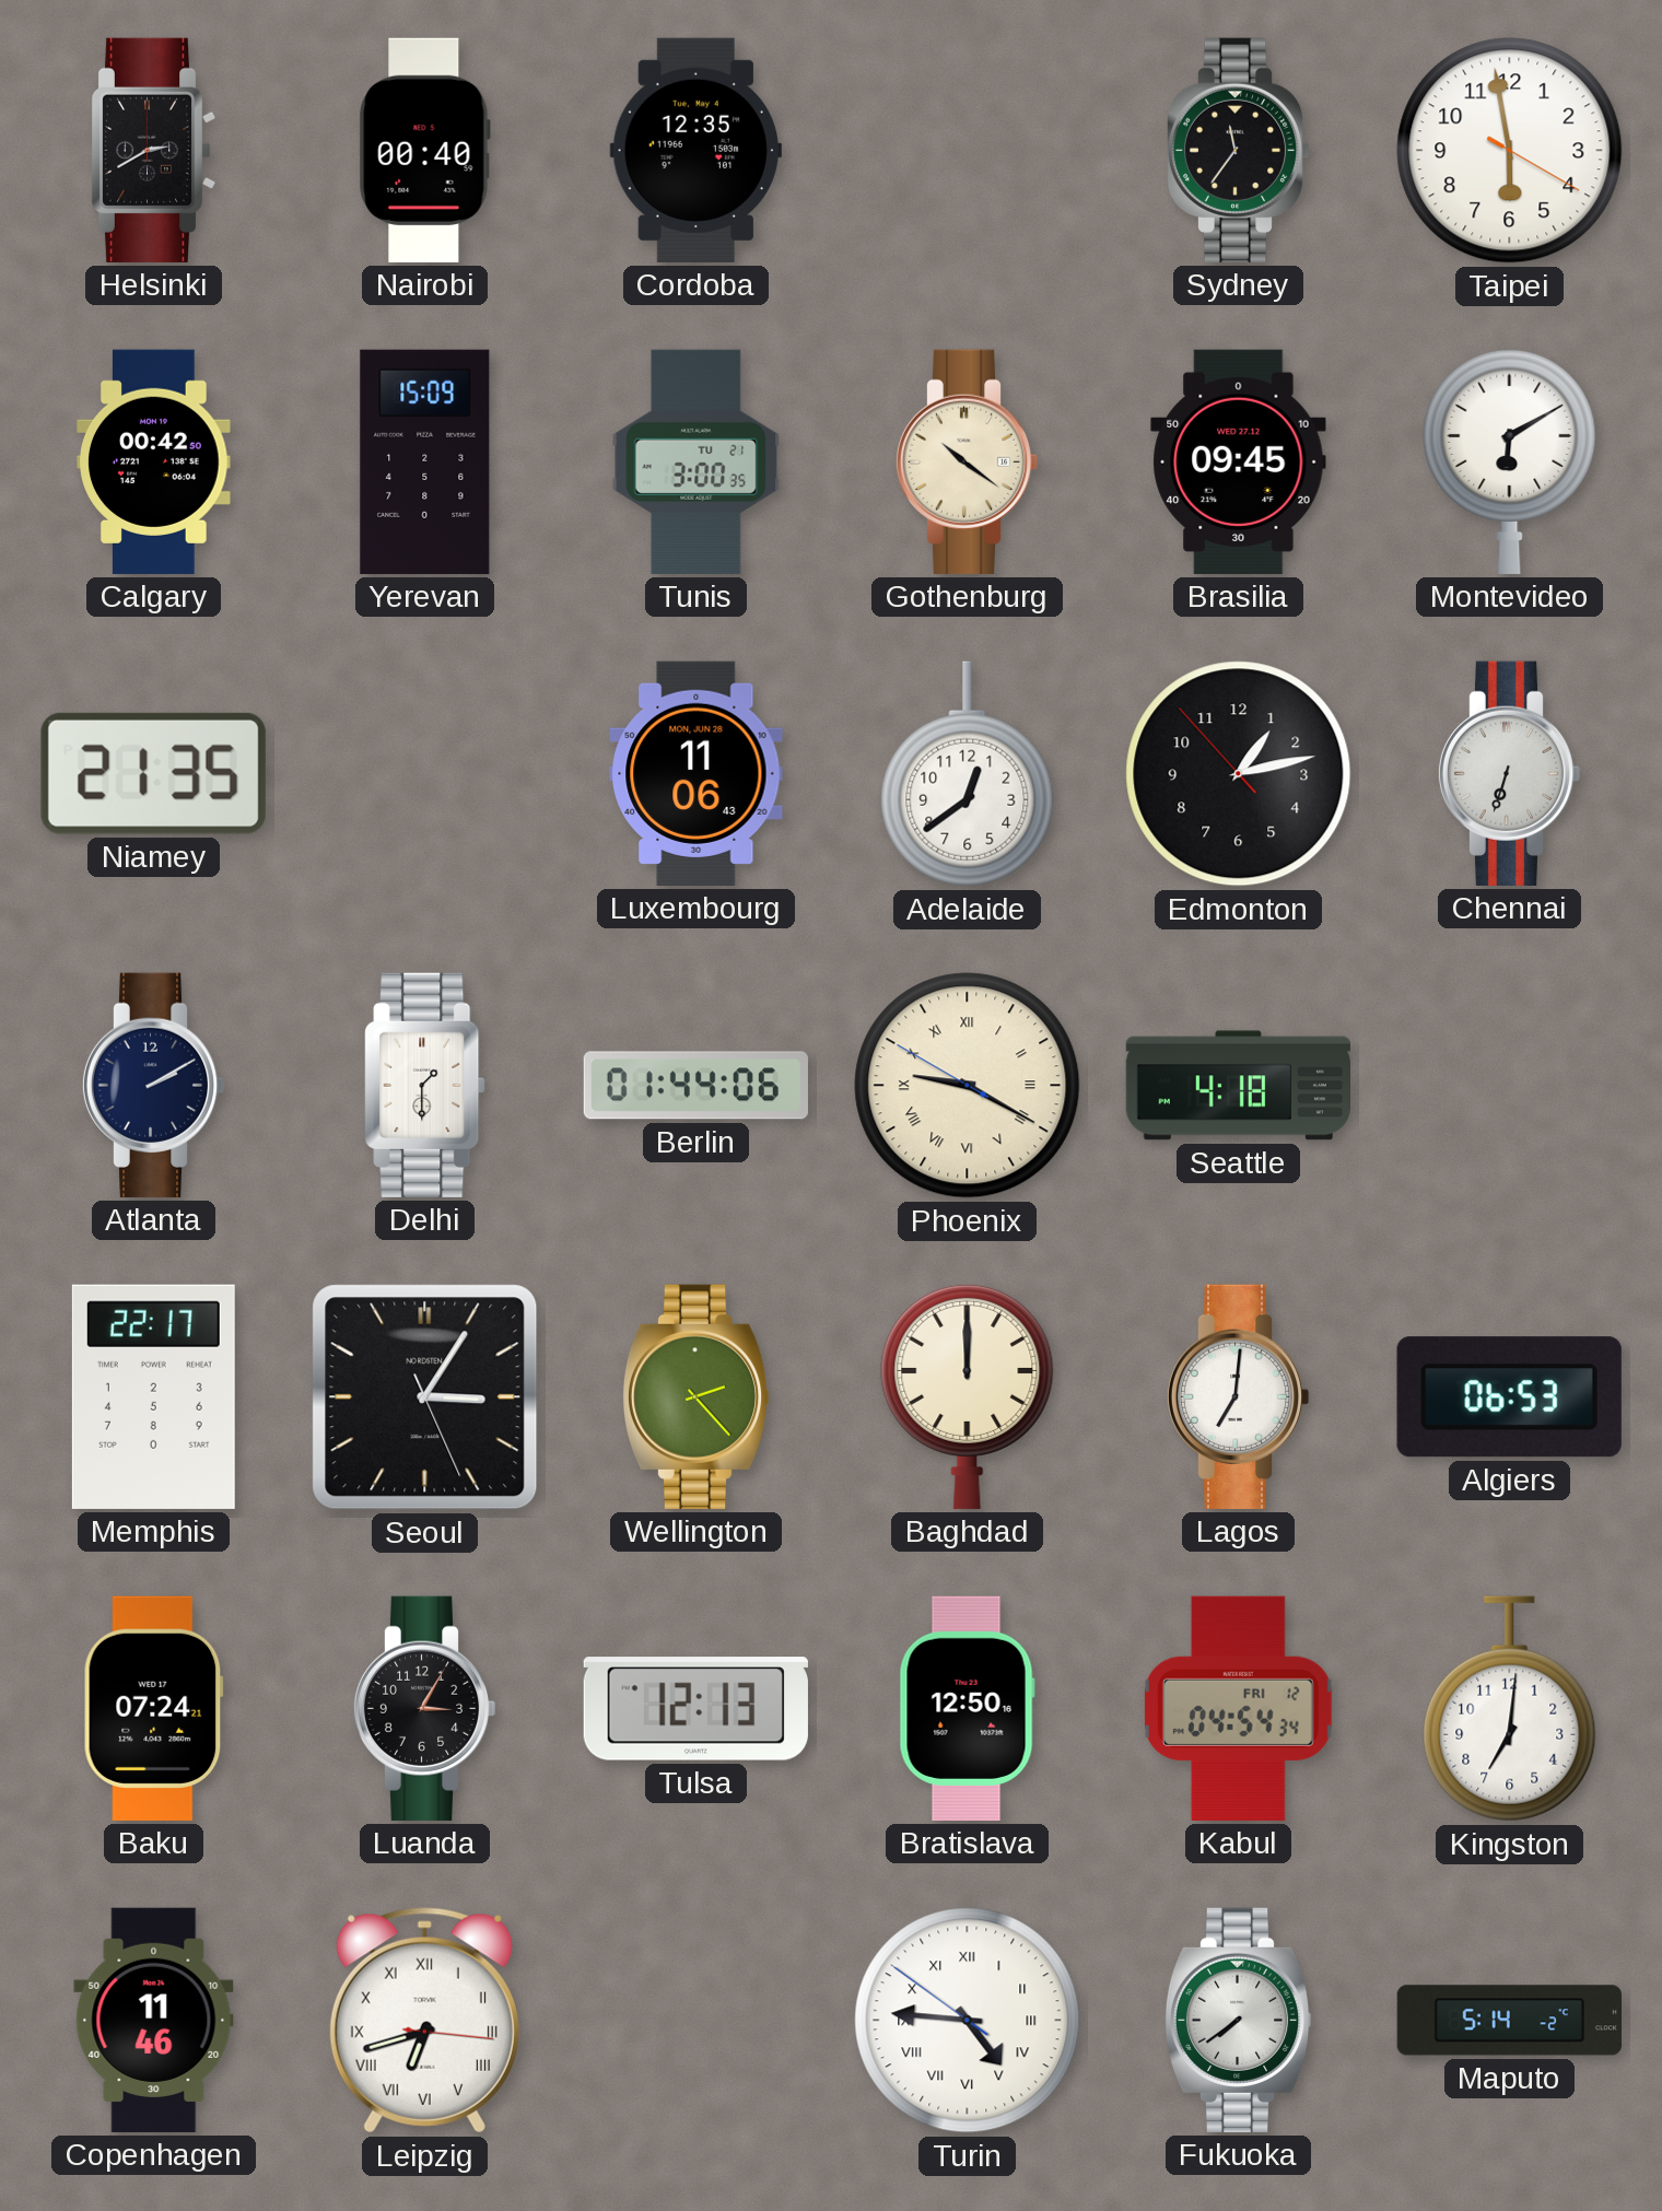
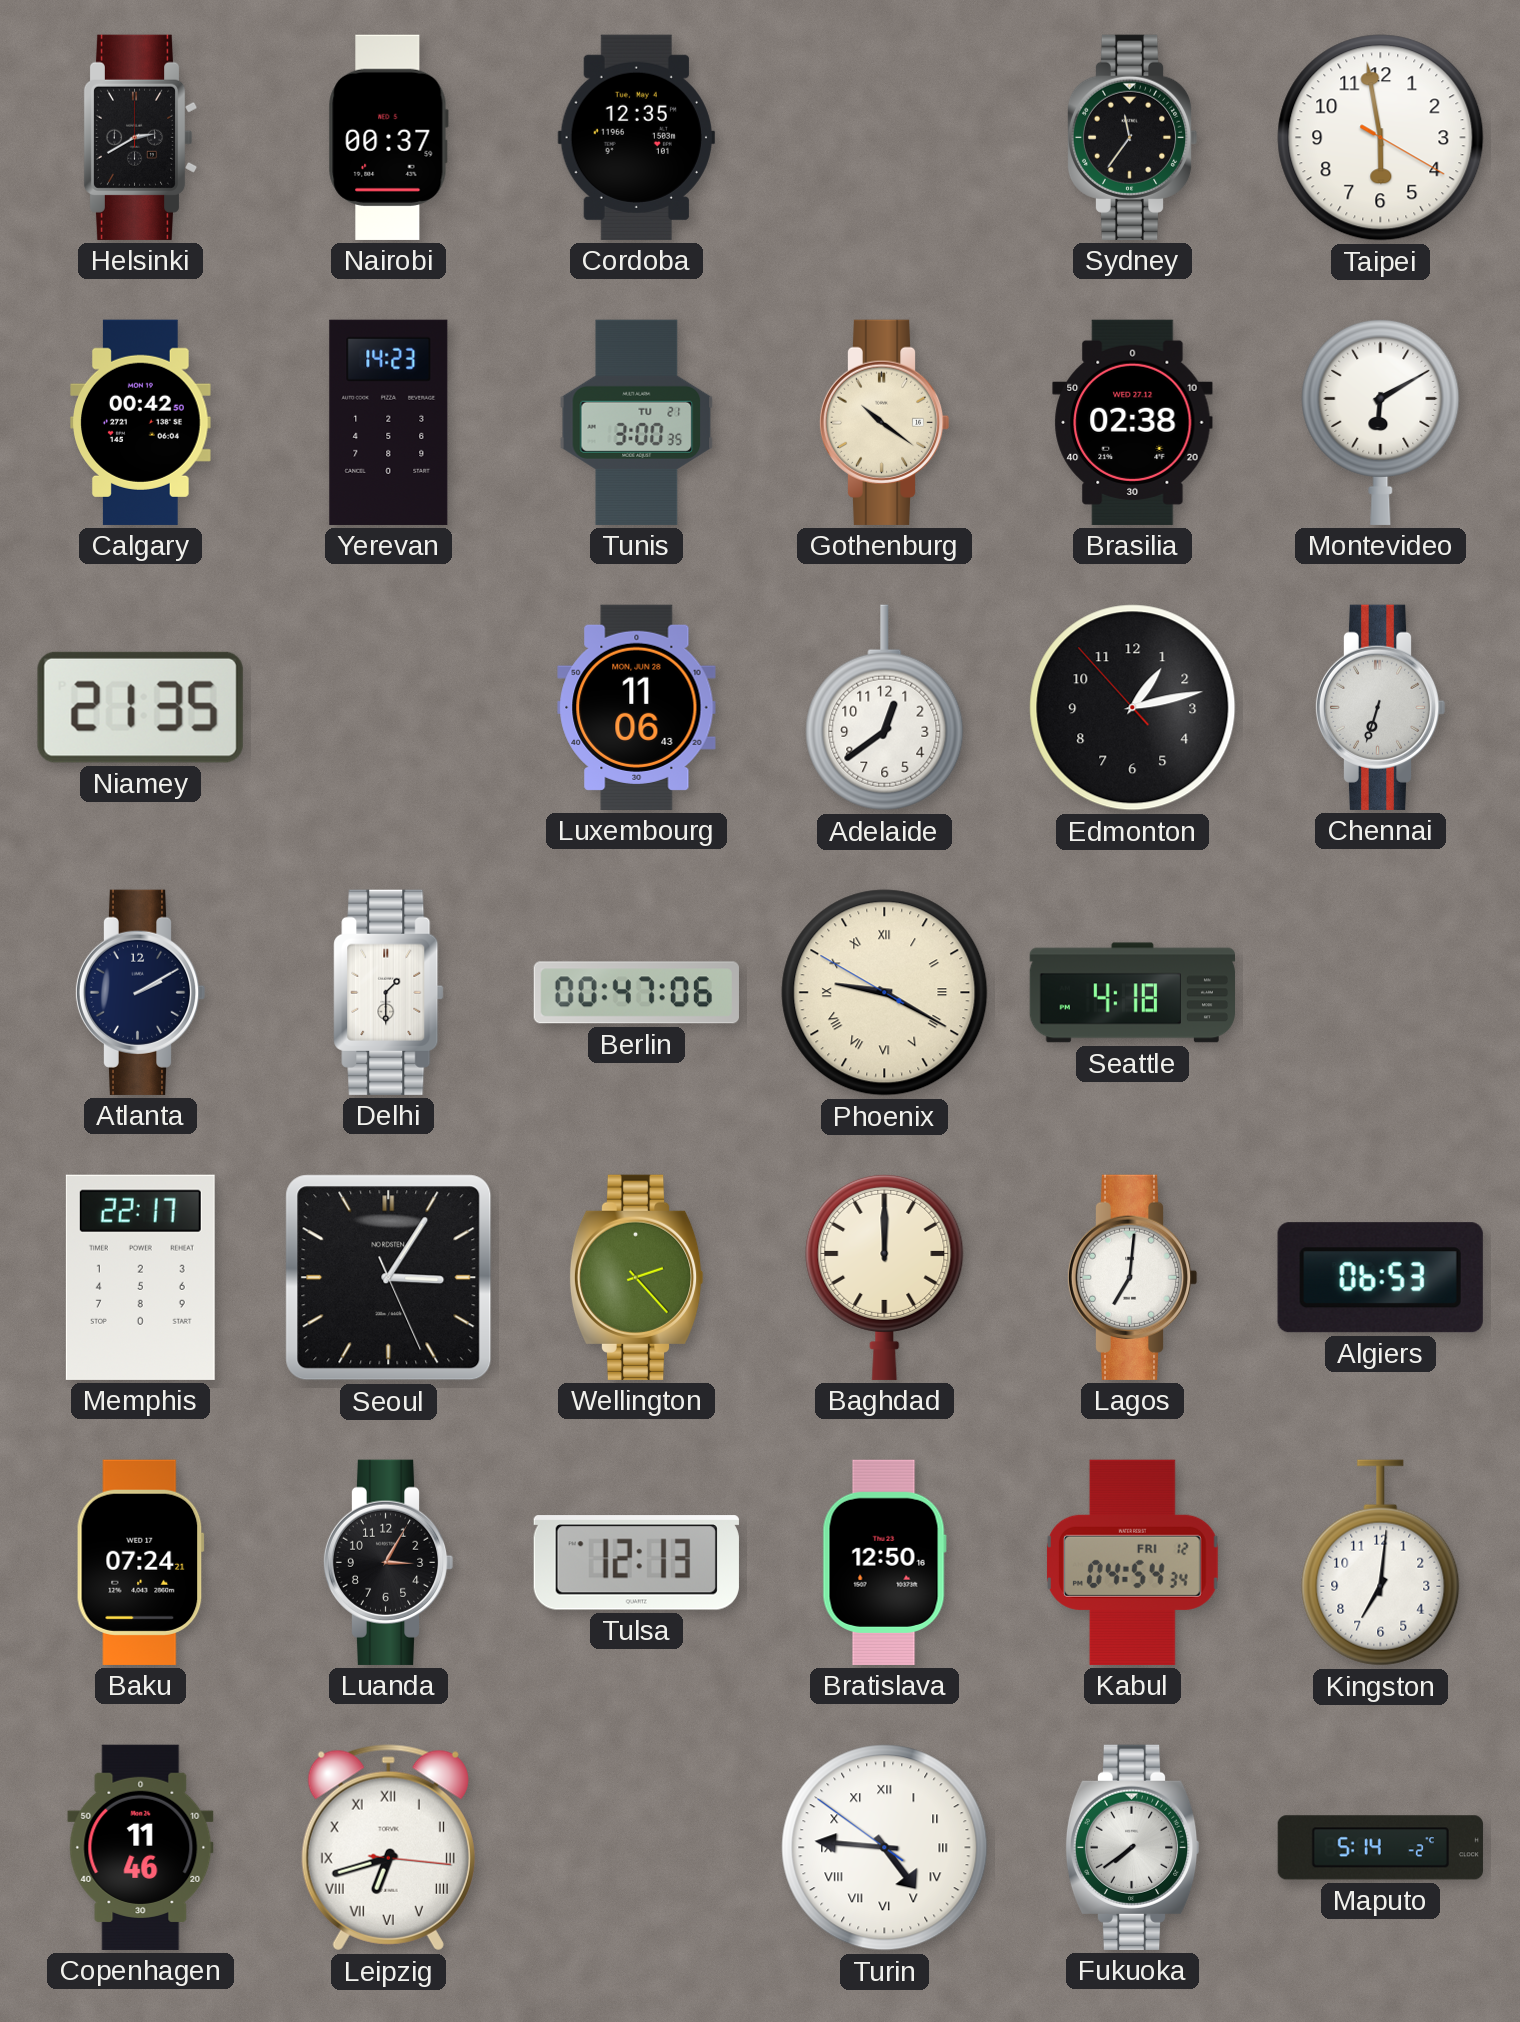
Nairobi: 00:40 -> 00:37 (388, 137)
Yerevan: 15:09 -> 14:23 (389, 422)
Brasilia: 09:45 -> 02:38 (1133, 422)
Berlin: 01:44 -> 00:47 (636, 993)
